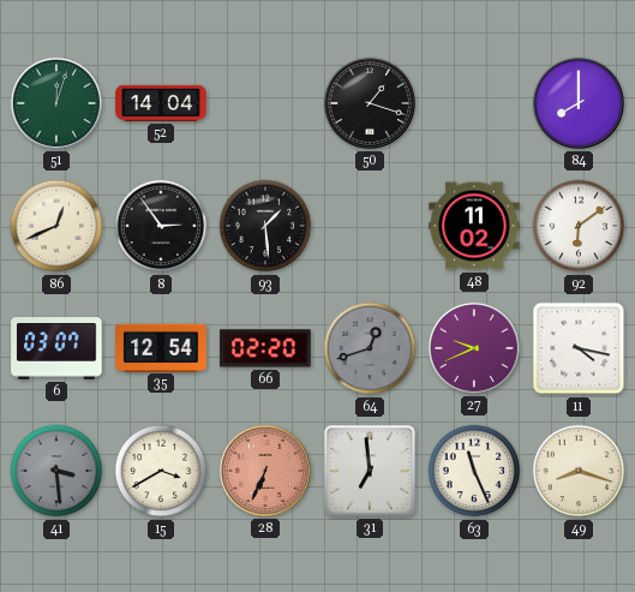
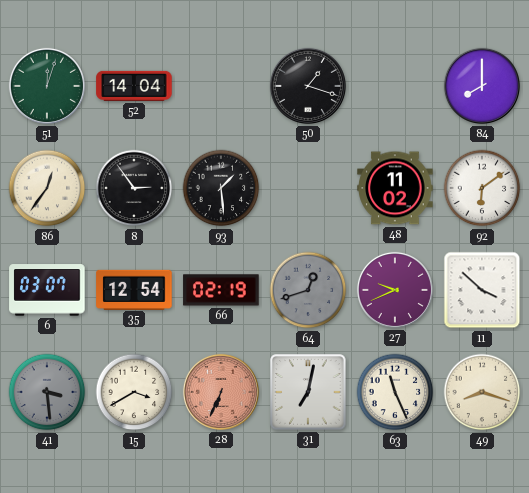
86: 12:41 -> 12:36 (47, 188)
66: 02:20 -> 02:19 (221, 290)
11: 4:17 -> 3:52 (482, 290)
31: 6:59 -> 7:02 (308, 392)
